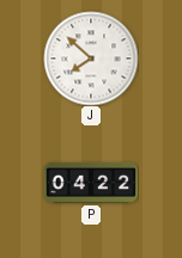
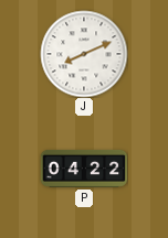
J: 7:52 -> 8:11 (84, 54)
